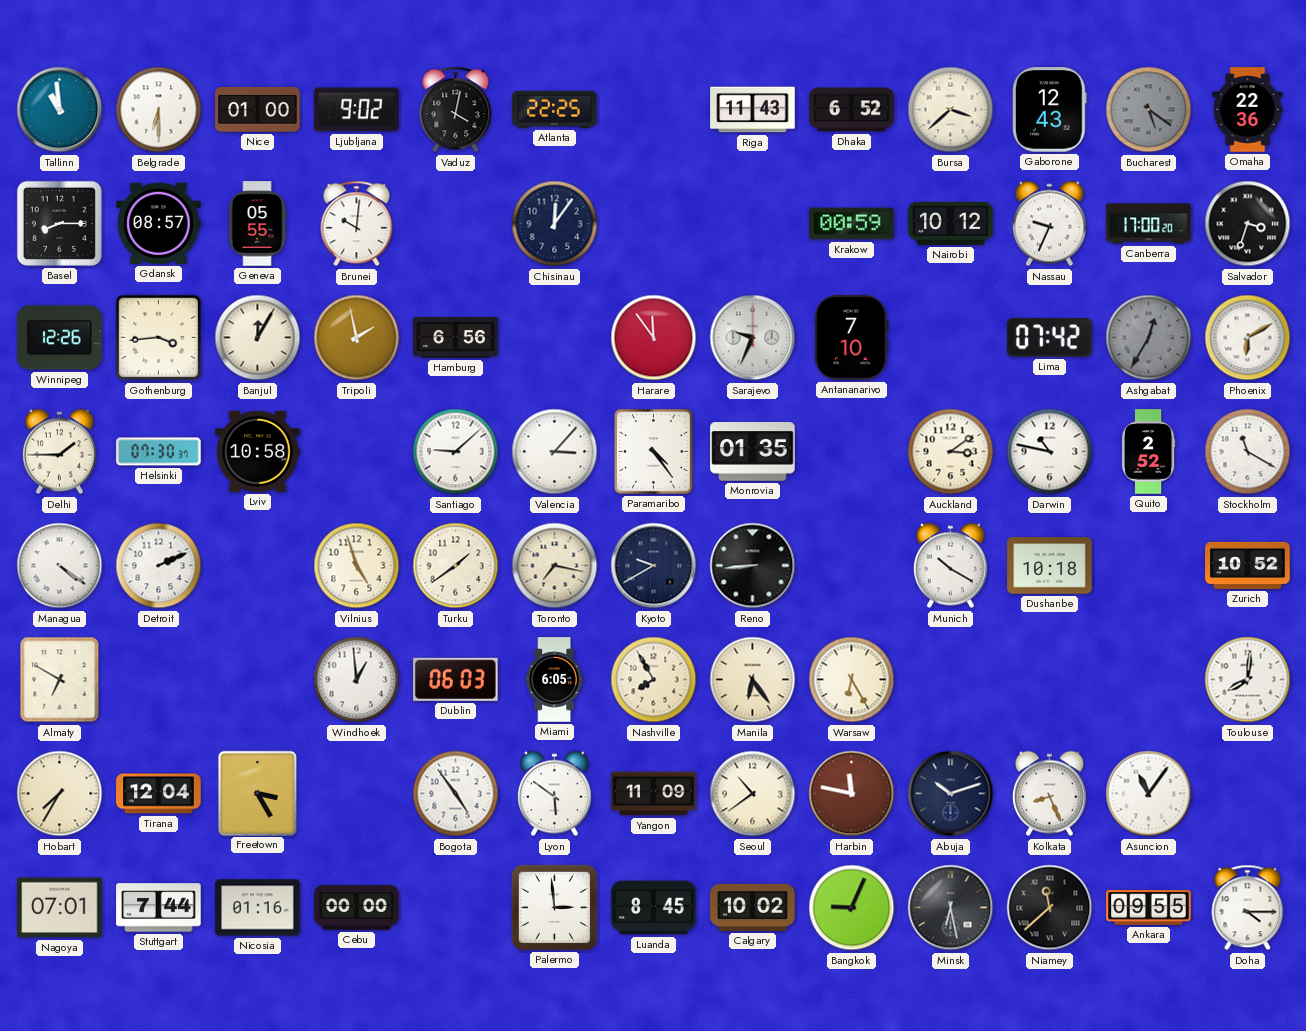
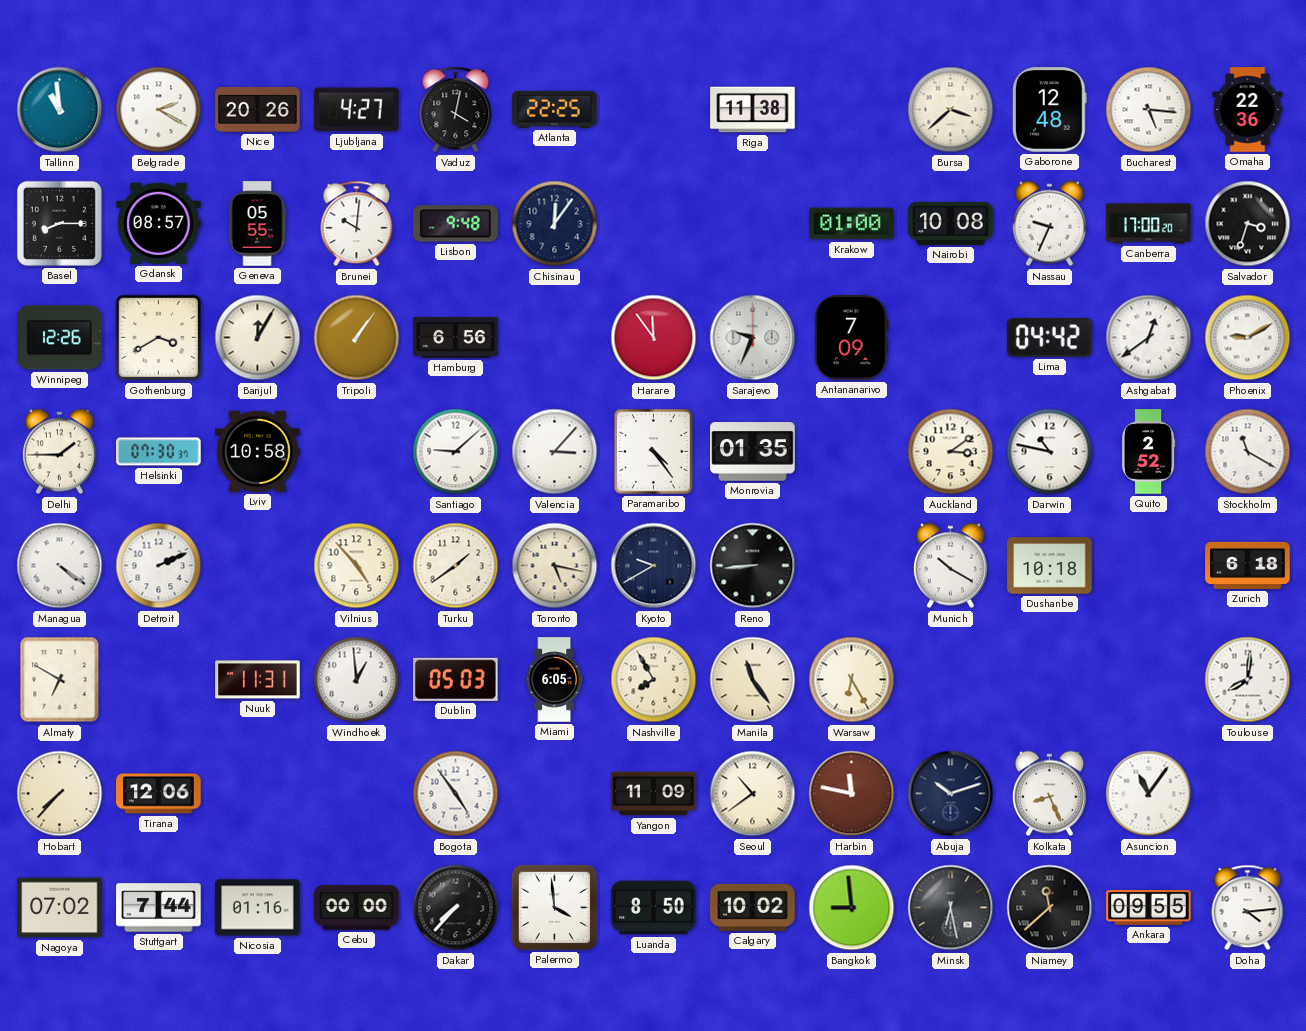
Belgrade: 6:30 -> 2:20 (159, 110)
Nice: 01:00 -> 20:26 (258, 109)
Ljubljana: 9:02 -> 4:27 (357, 110)
Riga: 11:43 -> 11:38 (753, 110)
Dhaka: 6:52 -> none (852, 110)
Gaborone: 12:43 -> 12:48 (1050, 110)
Bucharest: 5:21 -> 5:16 (1149, 110)
Bucharest dial: grey -> white (1149, 110)
Lisbon: none -> 9:48 (456, 224)
Krakow: 00:59 -> 01:00 (852, 224)
Nairobi: 10:12 -> 10:08 (951, 223)
Gothenburg: 3:44 -> 3:40 (159, 338)
Tripoli: 1:58 -> 1:06 (357, 338)
Antananarivo: 7:10 -> 7:09 (852, 338)
Lima: 07:42 -> 04:42 (1050, 338)
Ashgabat: 12:35 -> 12:39 (1149, 338)
Ashgabat dial: grey -> white (1149, 338)
Phoenix: 6:10 -> 9:10 (1248, 338)
Vilnius: 4:57 -> 4:53 (357, 566)
Toronto: 7:17 -> 5:17 (555, 566)
Zurich: 10:52 -> 6:18 (1248, 565)
Nuuk: none -> 11:31 (258, 680)
Dublin: 06:03 -> 05:03 (456, 679)
Manila: 6:24 -> 11:24 (753, 680)
Hobart: 7:35 -> 7:37 (60, 794)
Tirana: 12:04 -> 12:06 (159, 794)
Freetown: 3:25 -> none (257, 793)
Lyon: 5:51 -> none (554, 794)
Nagoya: 07:01 -> 07:02 (60, 908)
Dakar: none -> 7:37 (456, 908)
Palermo: 2:59 -> 3:59 (554, 907)
Luanda: 8:45 -> 8:50 (654, 908)
Bangkok: 9:04 -> 8:59 (852, 908)
Doha: 4:15 -> 4:14 (1248, 908)
